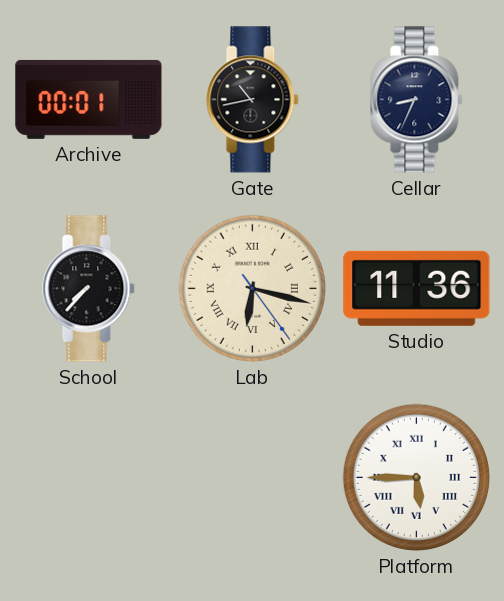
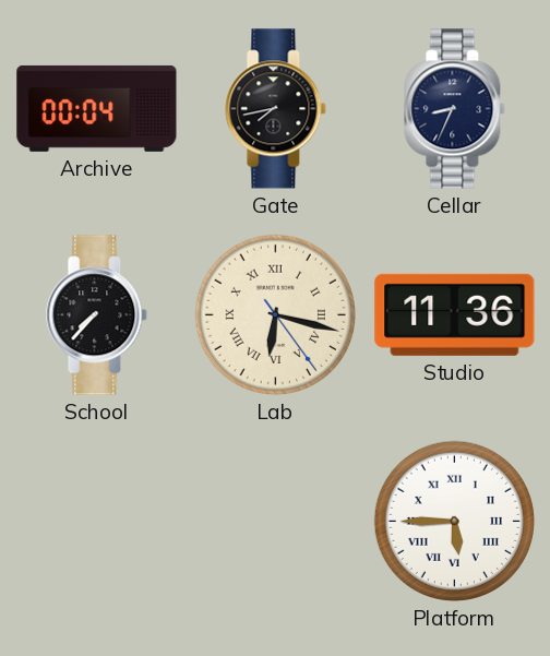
Archive: 00:01 -> 00:04 (97, 108)
Gate: 10:43 -> 7:43 (276, 109)
